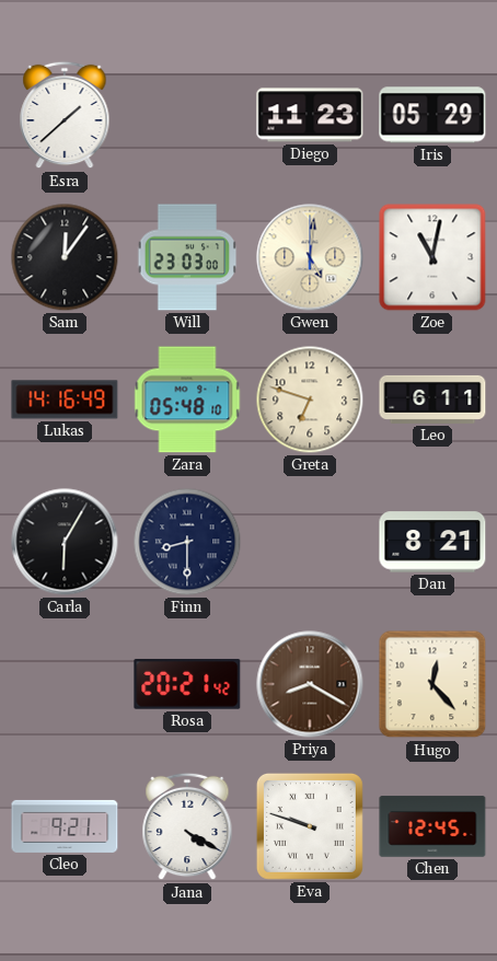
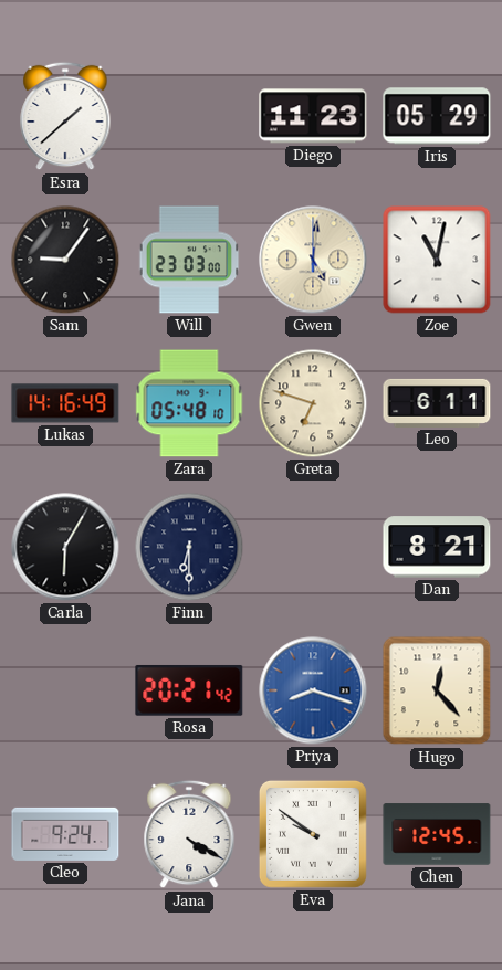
Sam: 12:06 -> 9:06 (65, 260)
Finn: 8:30 -> 6:30 (189, 547)
Priya: 8:20 -> 8:18 (313, 690)
Priya dial: brown -> blue (313, 690)
Cleo: 9:21 -> 9:24 (65, 834)
Eva: 9:48 -> 9:51 (313, 834)
